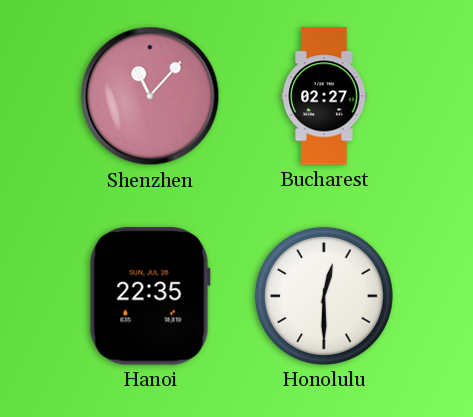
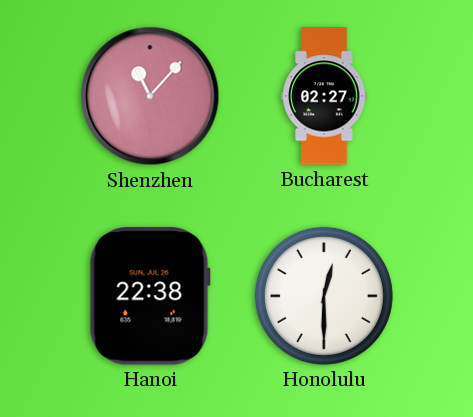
Hanoi: 22:35 -> 22:38 (150, 296)
